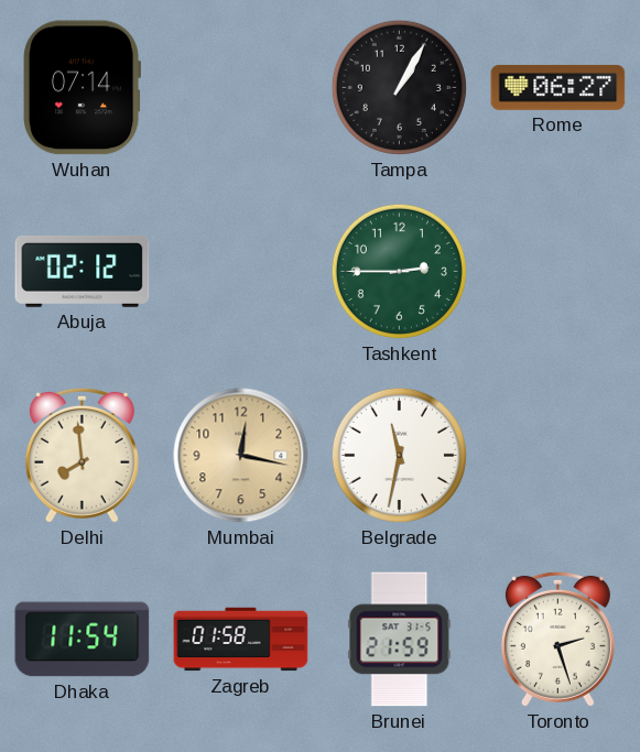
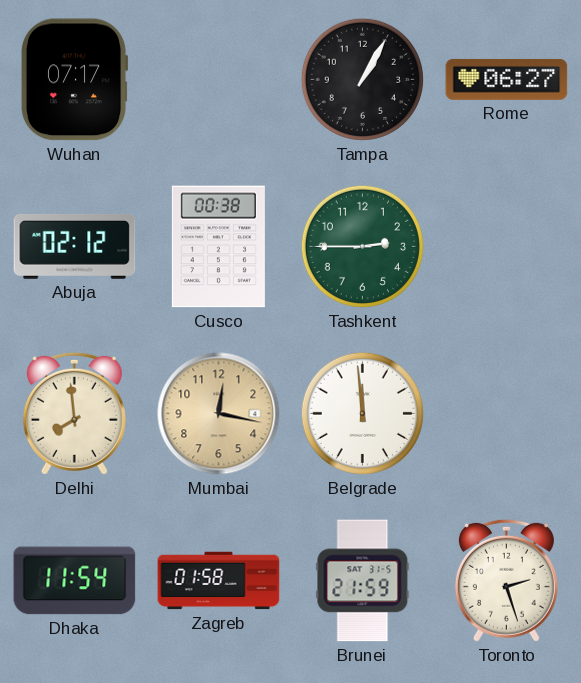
Wuhan: 07:14 -> 07:17 (74, 80)
Cusco: none -> 00:38 (218, 247)
Belgrade: 11:32 -> 11:59 (362, 413)
